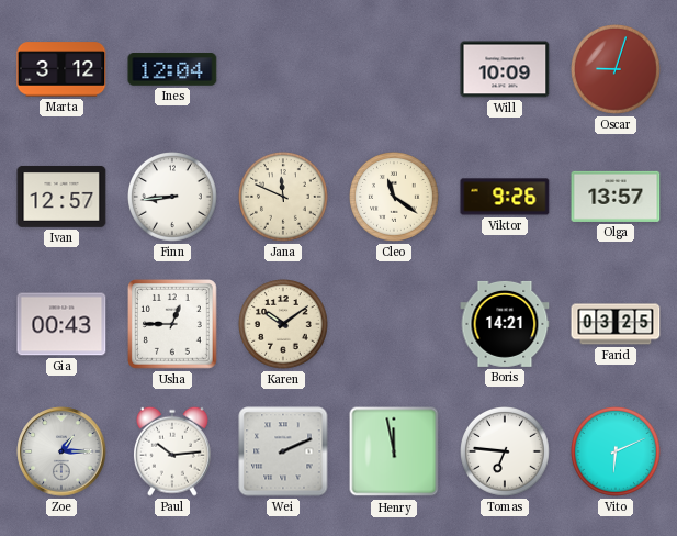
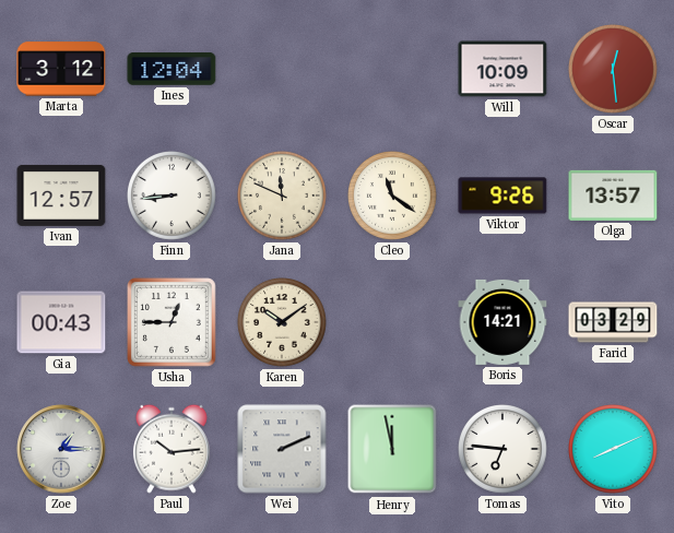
Oscar: 9:03 -> 12:29 (614, 70)
Farid: 03:25 -> 03:29 (613, 322)
Vito: 6:11 -> 8:11 (614, 450)
